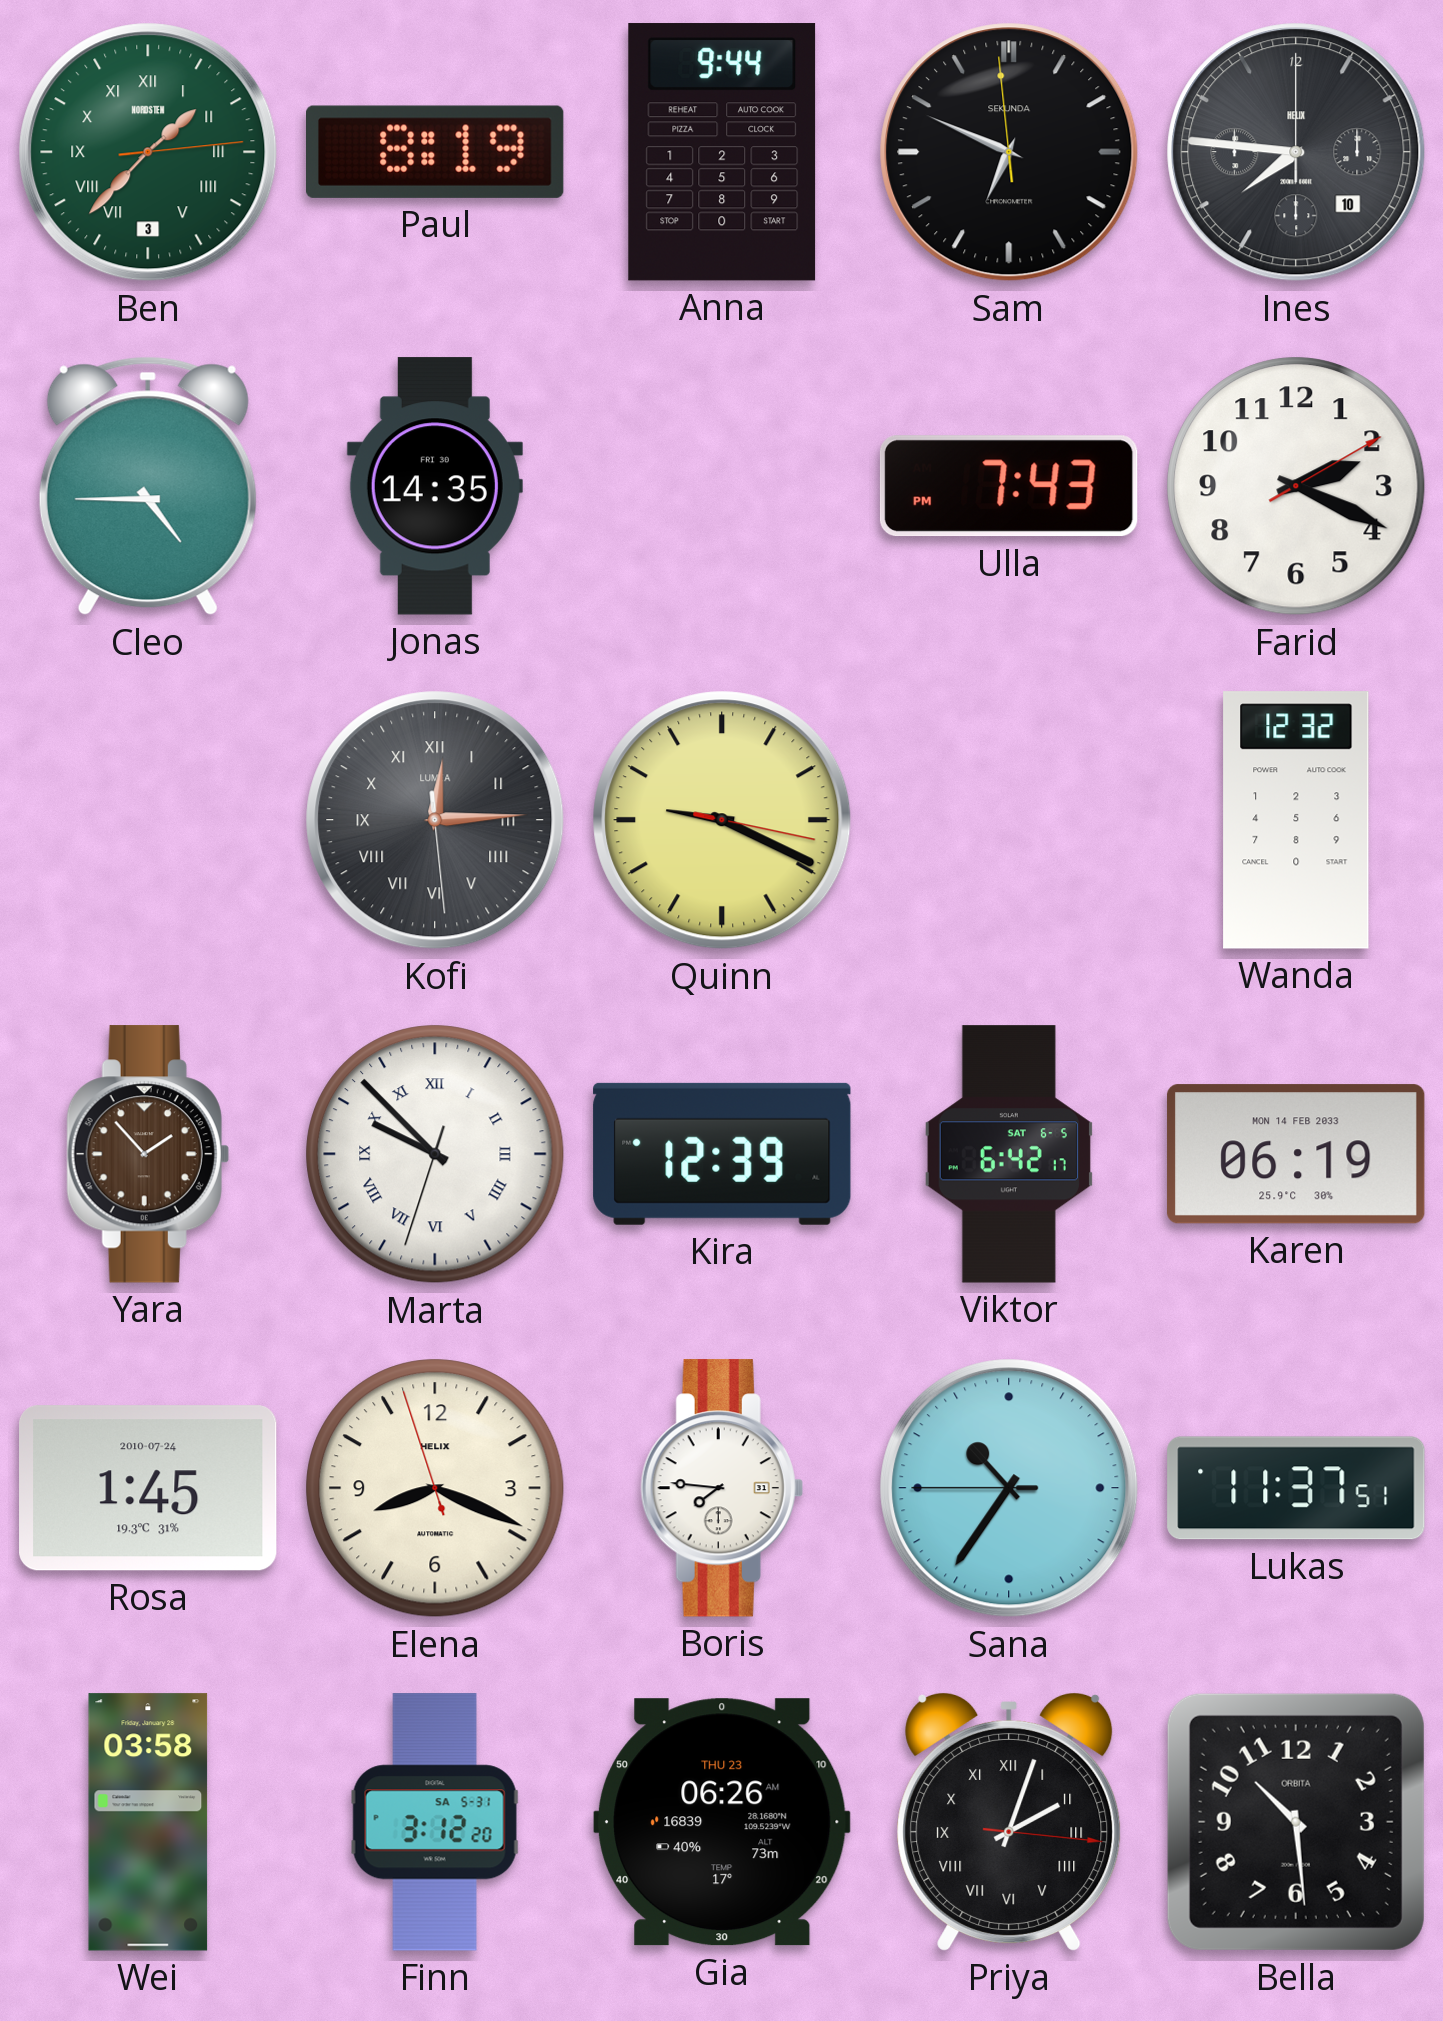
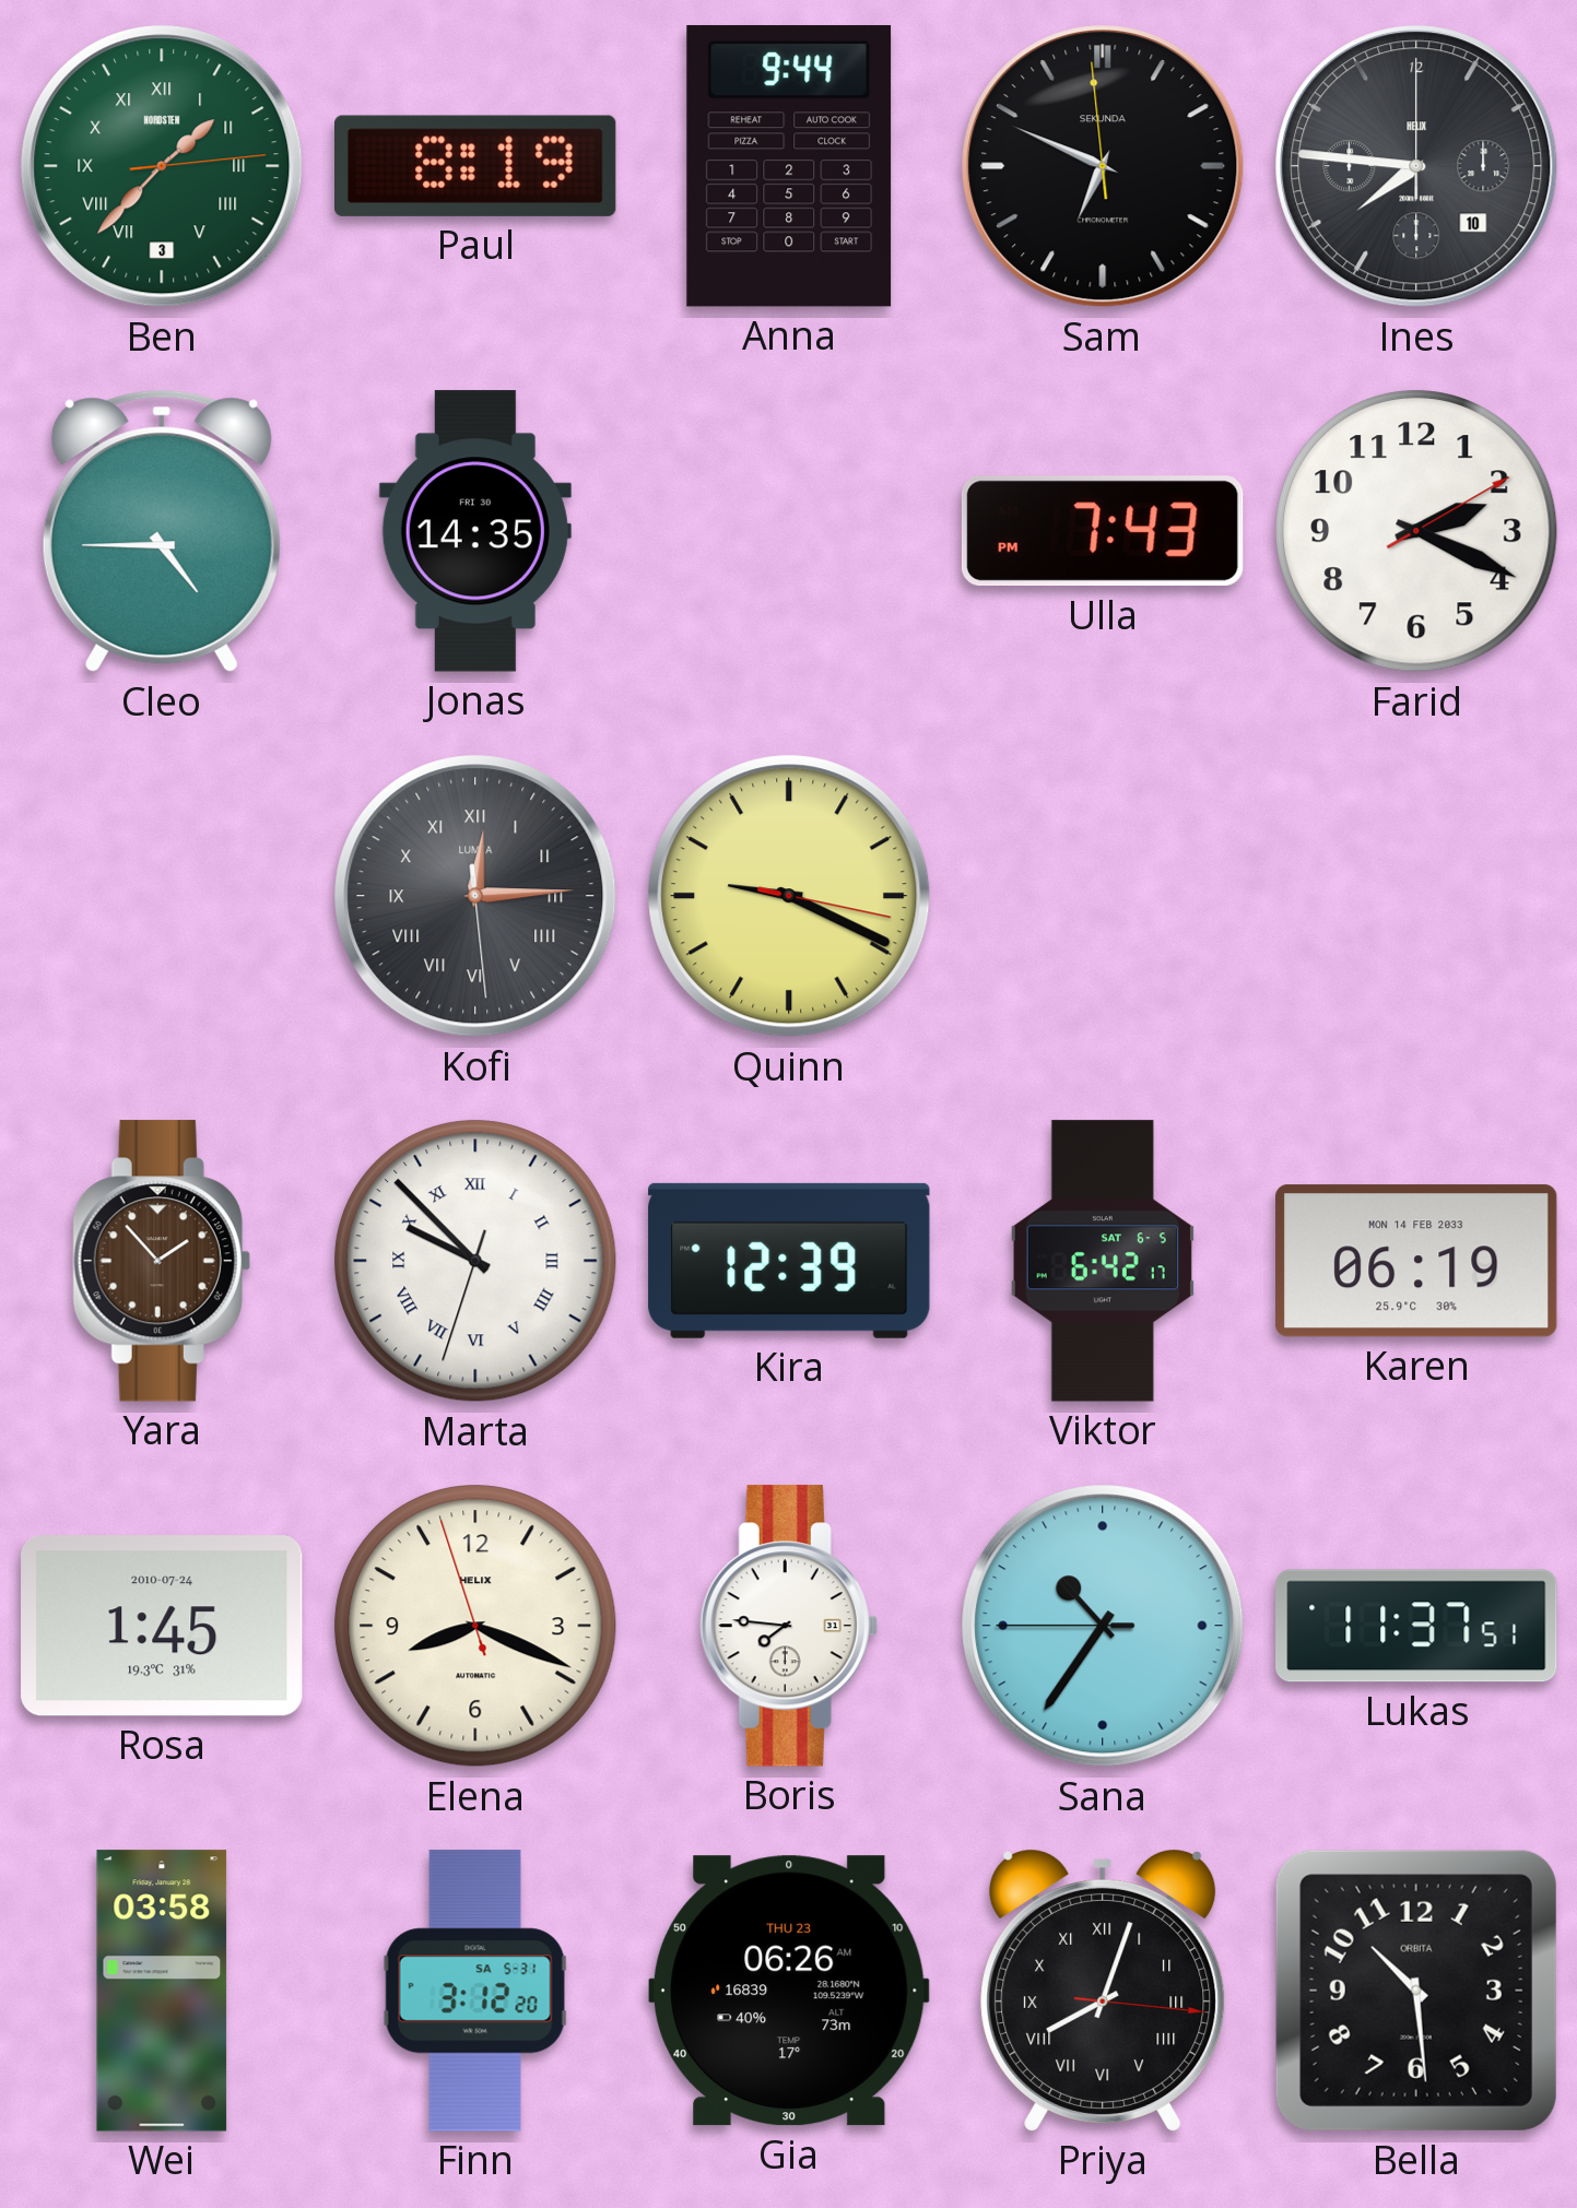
Wanda: 12:32 -> none (1296, 820)
Priya: 2:03 -> 8:03 (1103, 1991)
